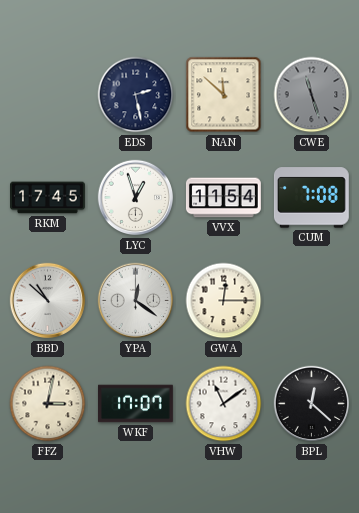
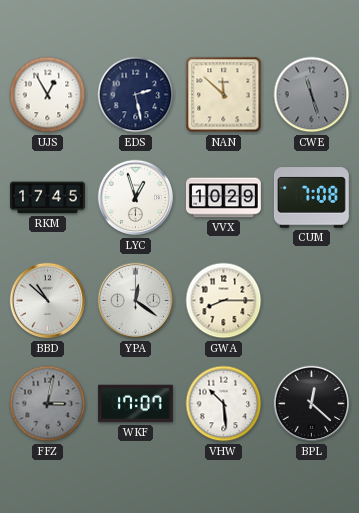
UJS: none -> 12:55 (48, 95)
VVX: 11:54 -> 10:29 (224, 198)
GWA: 12:15 -> 8:15 (224, 301)
FFZ dial: cream -> grey (48, 404)
VHW: 11:09 -> 10:29 (224, 404)
